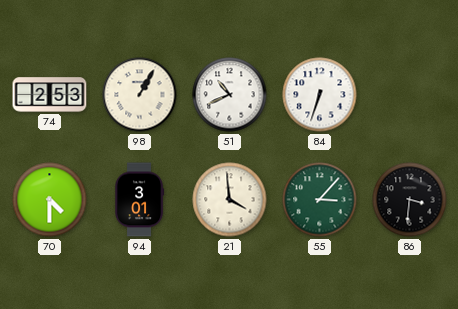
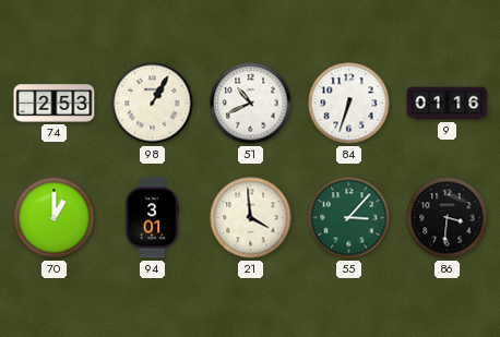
9: none -> 01:16 (448, 104)
70: 4:30 -> 1:00 (55, 218)
